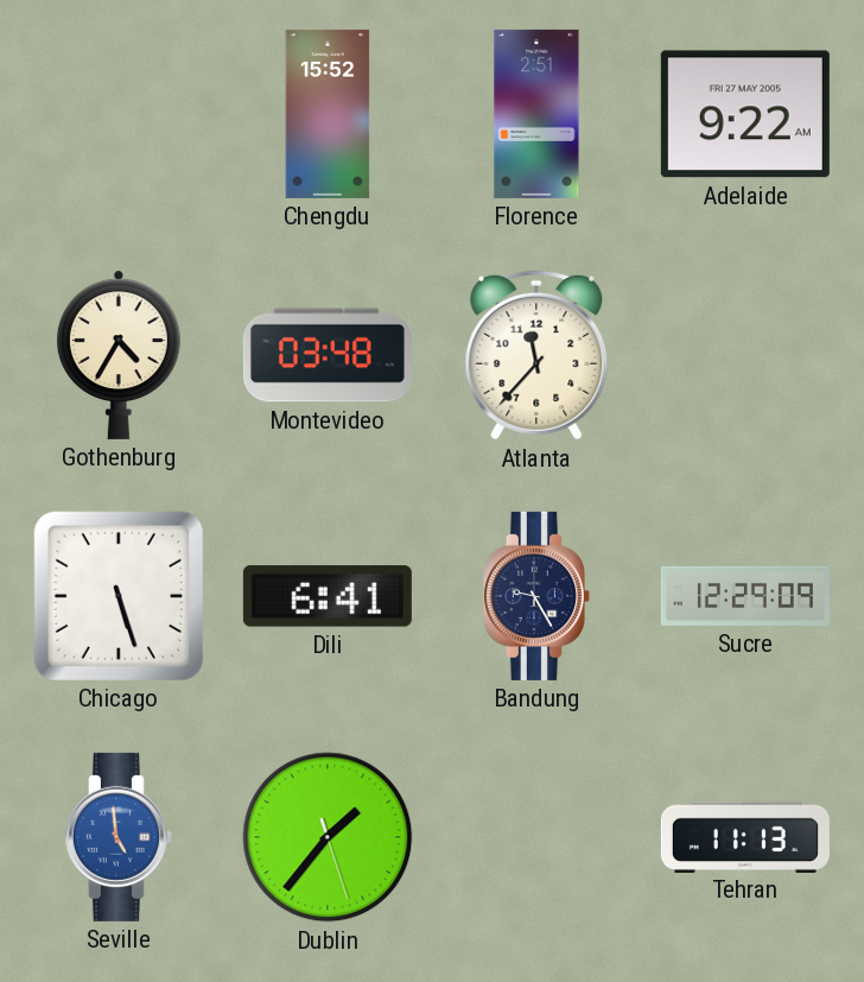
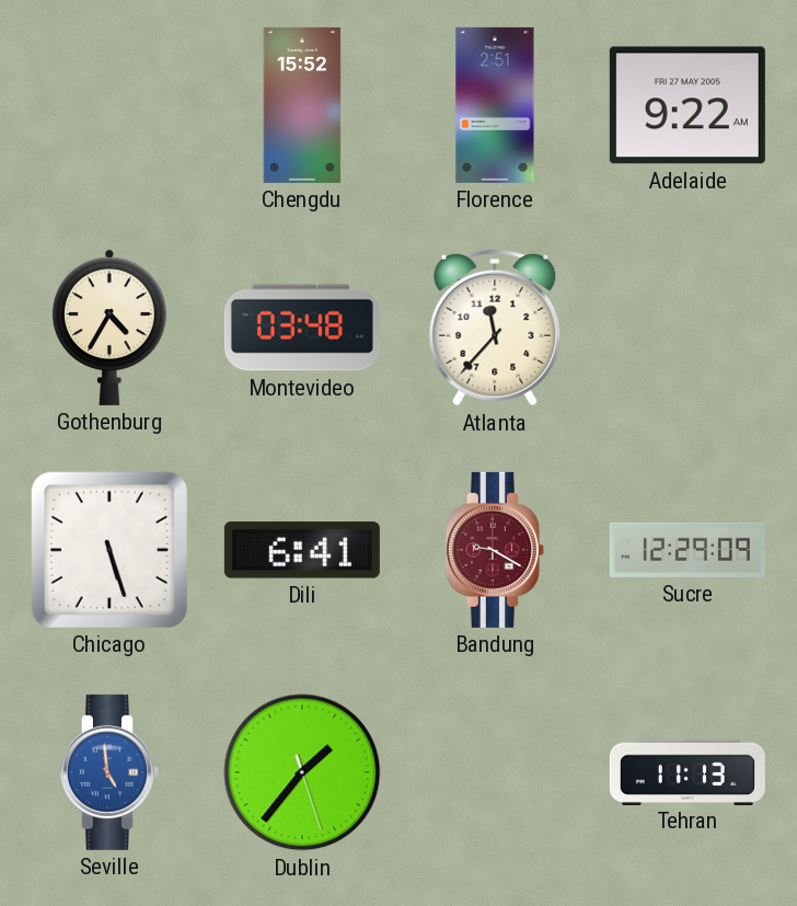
Bandung: 9:25 -> 9:20 (495, 550)
Bandung dial: navy -> burgundy (495, 550)
